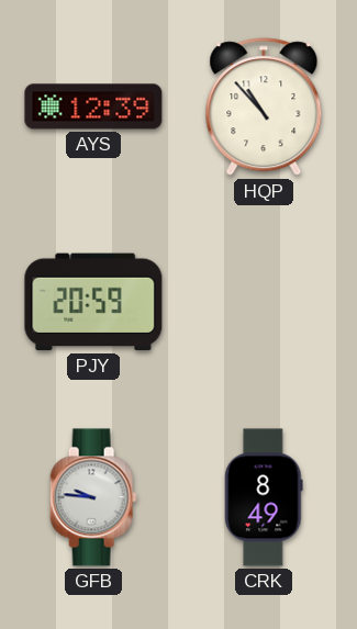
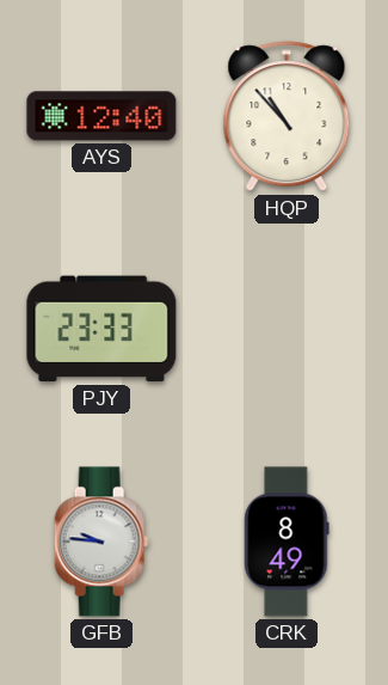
AYS: 12:39 -> 12:40 (101, 116)
PJY: 20:59 -> 23:33 (101, 329)
